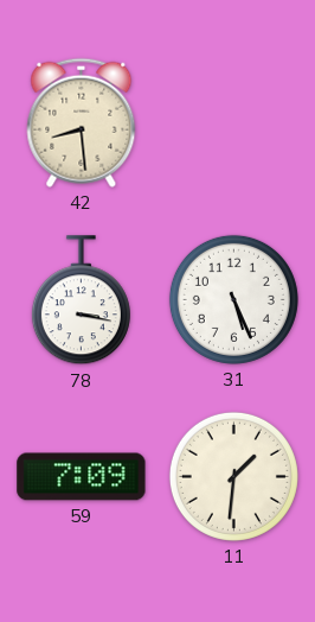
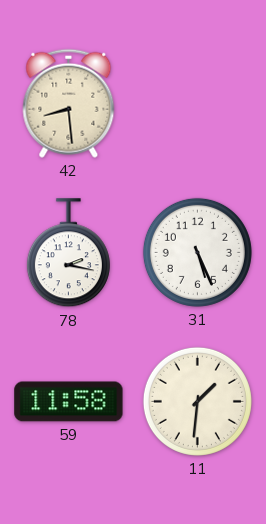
78: 3:17 -> 2:17 (68, 253)
59: 7:09 -> 11:58 (69, 402)
